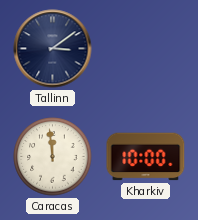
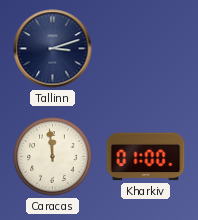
Tallinn: 3:09 -> 3:12 (53, 49)
Kharkiv: 10:00 -> 01:00 (146, 157)
